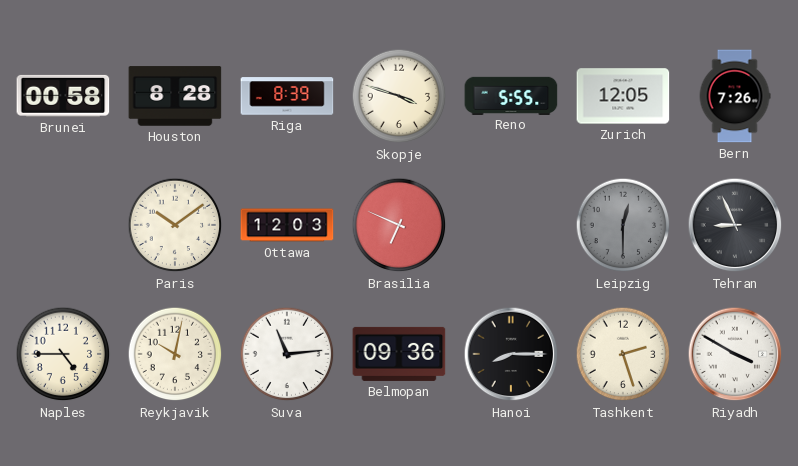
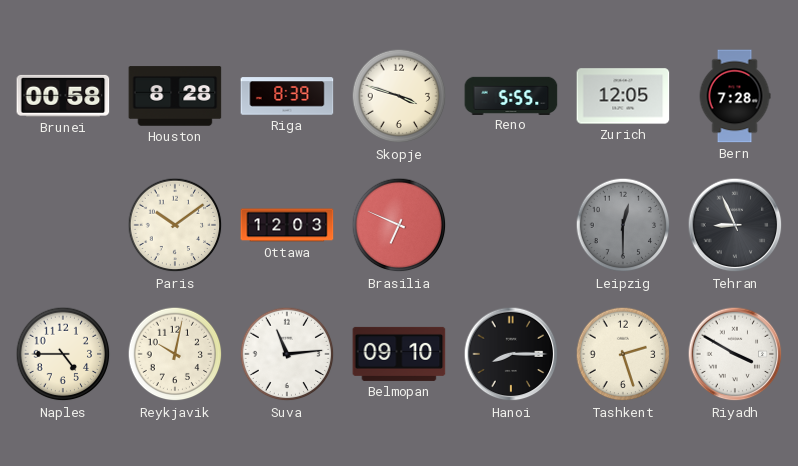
Bern: 7:26 -> 7:28 (735, 96)
Belmopan: 09:36 -> 09:10 (399, 354)
